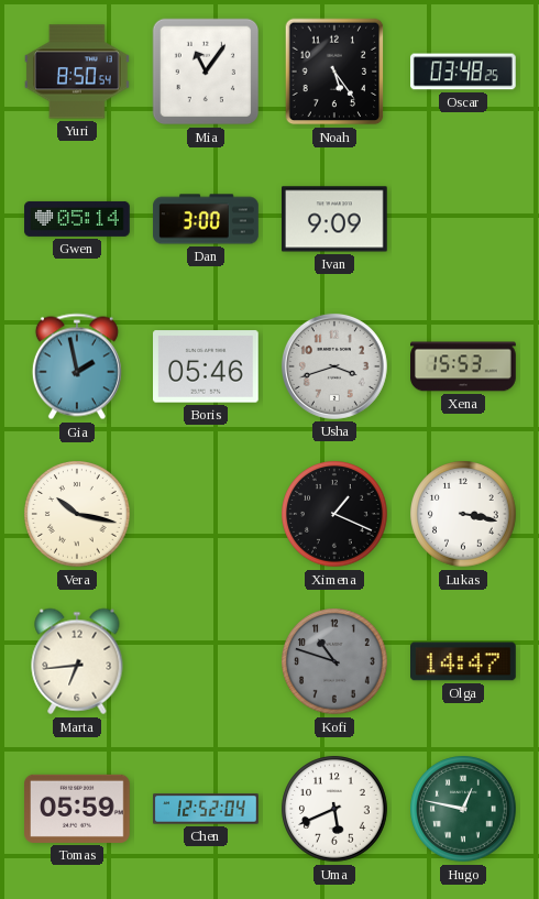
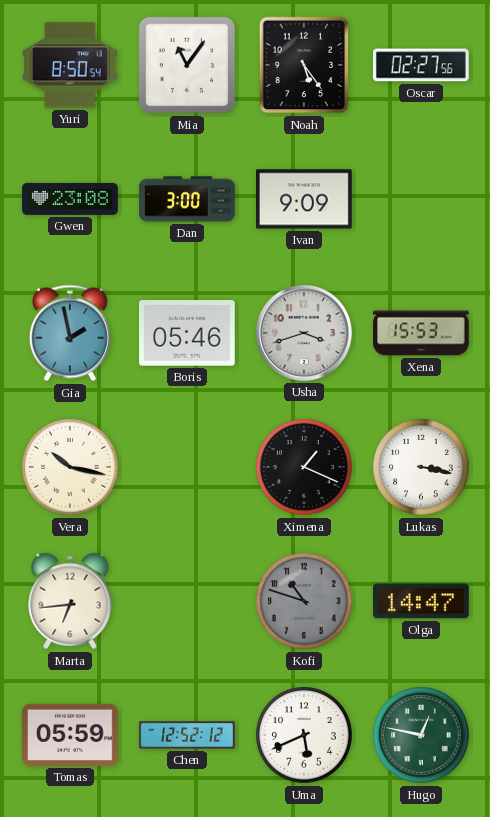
Oscar: 03:48 -> 02:27 (422, 65)
Gwen: 05:14 -> 23:08 (70, 199)
Chen: 12:52:04 -> 12:52:12 (187, 735)
